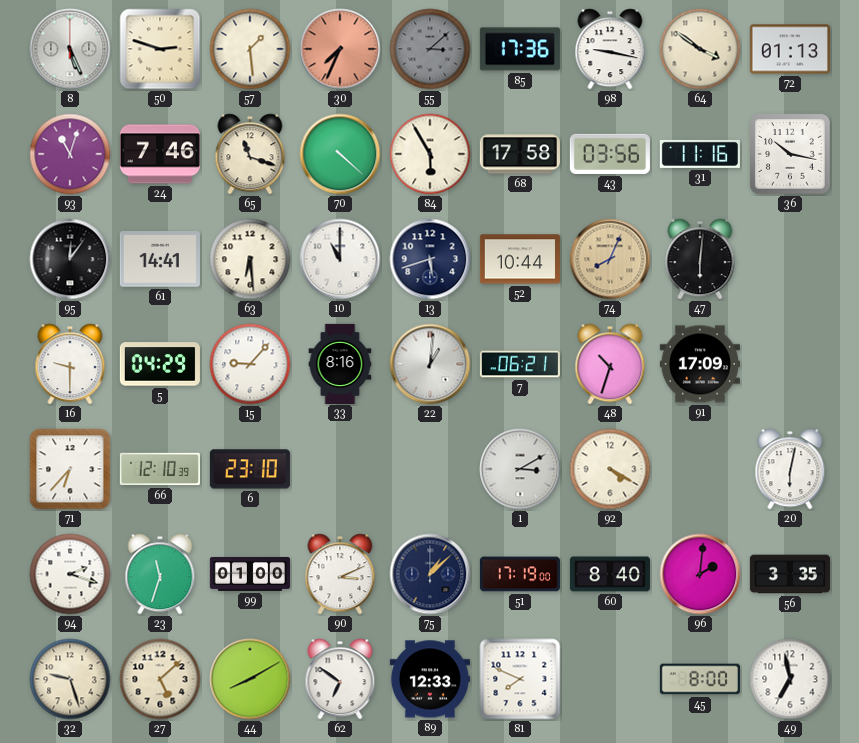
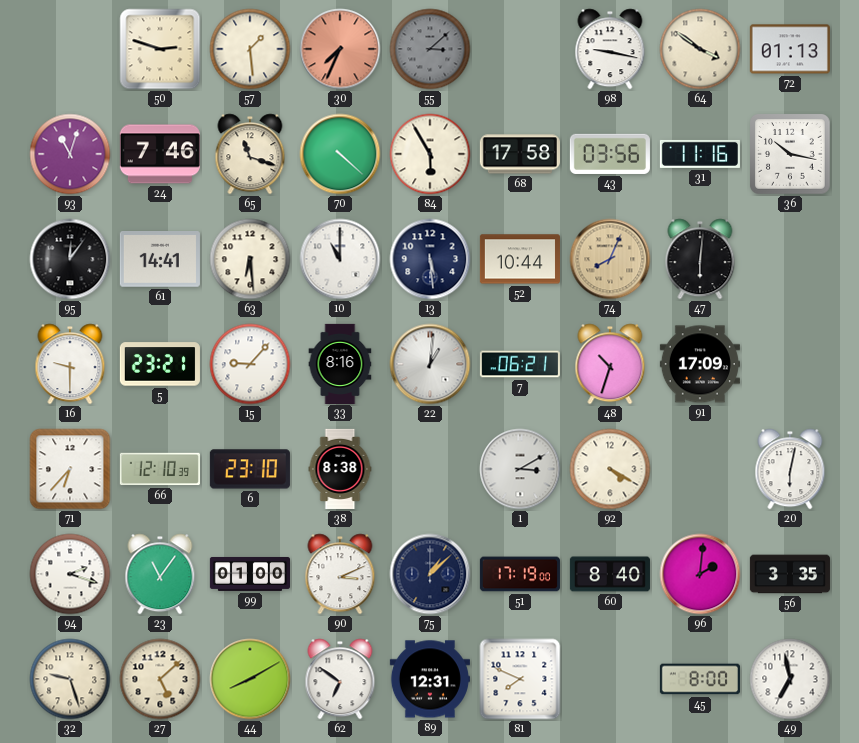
8: 5:26 -> none (70, 49)
85: 17:36 -> none (520, 49)
13: 5:42 -> 5:29 (430, 259)
5: 04:29 -> 23:21 (160, 364)
38: none -> 8:38 (340, 469)
23: 11:33 -> 11:06 (160, 574)
89: 12:33 -> 12:31 (430, 679)
